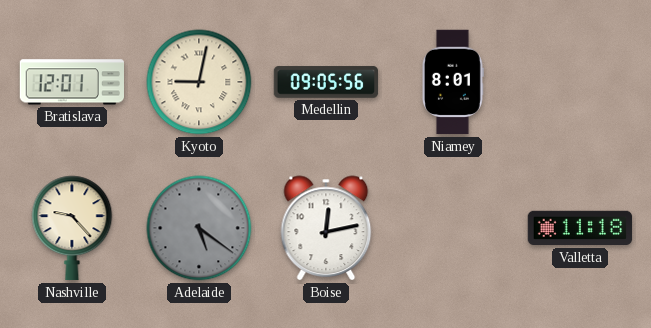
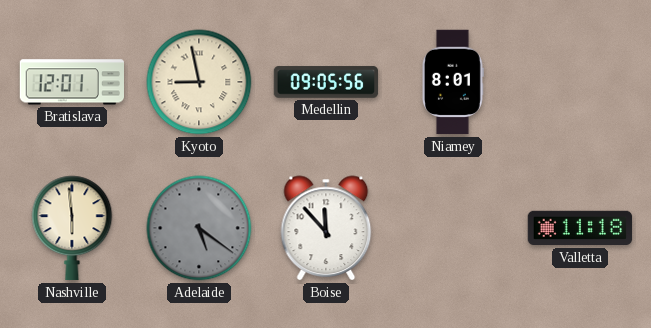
Kyoto: 9:02 -> 8:58 (199, 82)
Nashville: 9:23 -> 5:59 (72, 228)
Boise: 12:13 -> 11:53 (326, 228)
